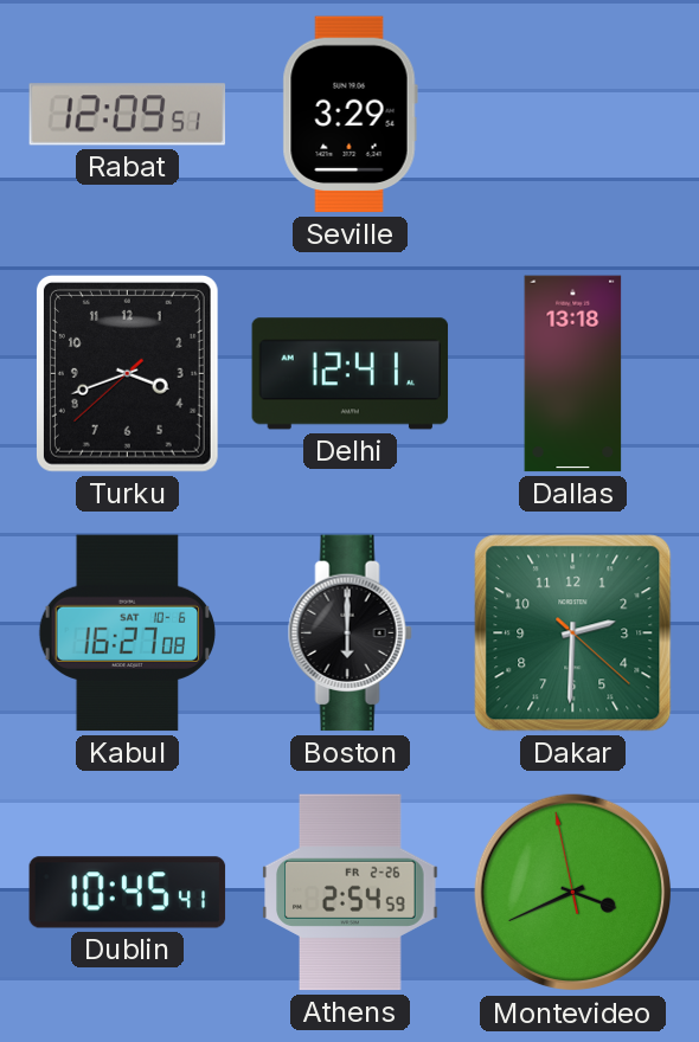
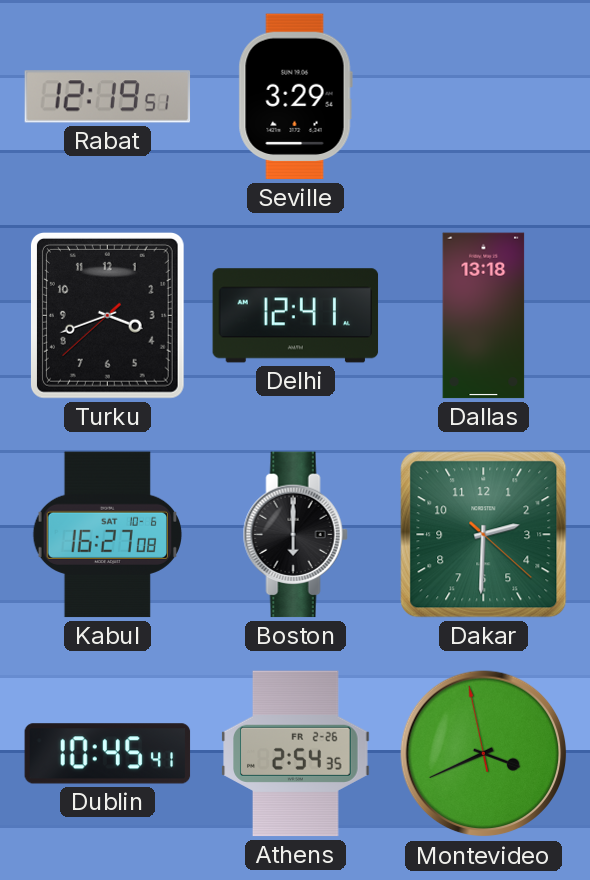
Rabat: 12:09 -> 12:19 (108, 97)
Athens: 2:54:59 -> 2:54:35 (296, 754)
